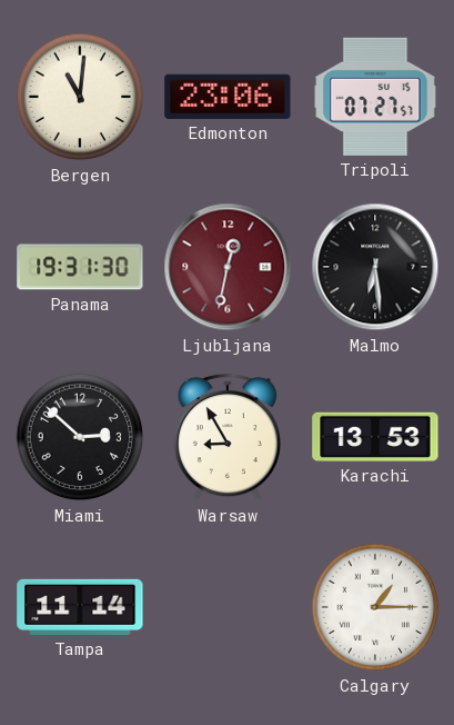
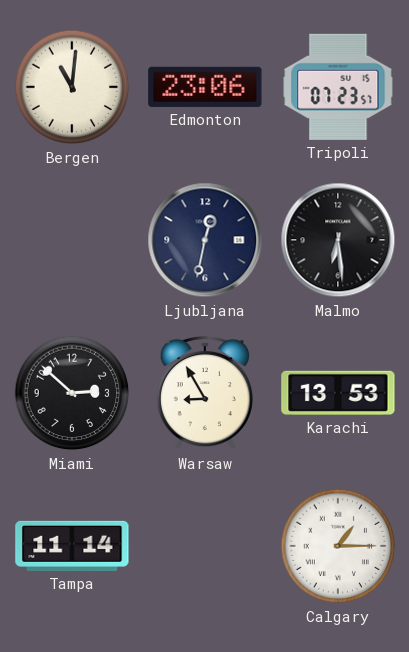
Tripoli: 07:27 -> 07:23 (338, 87)
Panama: 19:31 -> none (80, 267)
Ljubljana dial: burgundy -> navy (205, 240)
